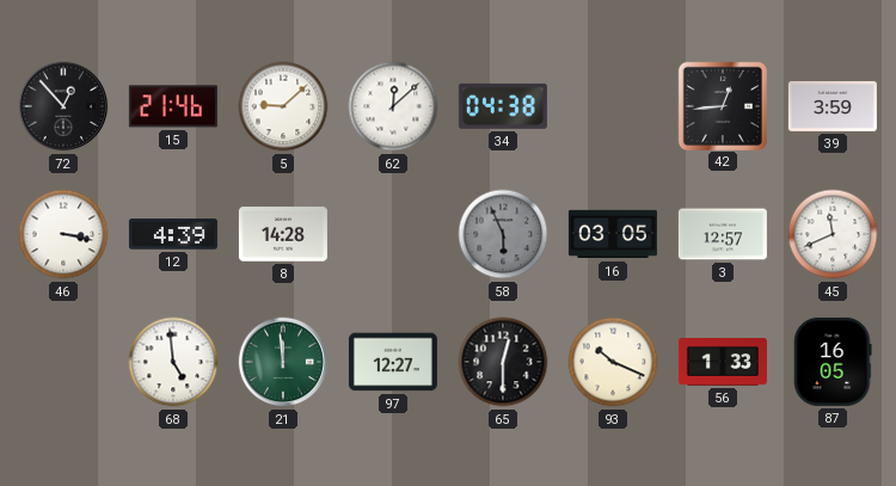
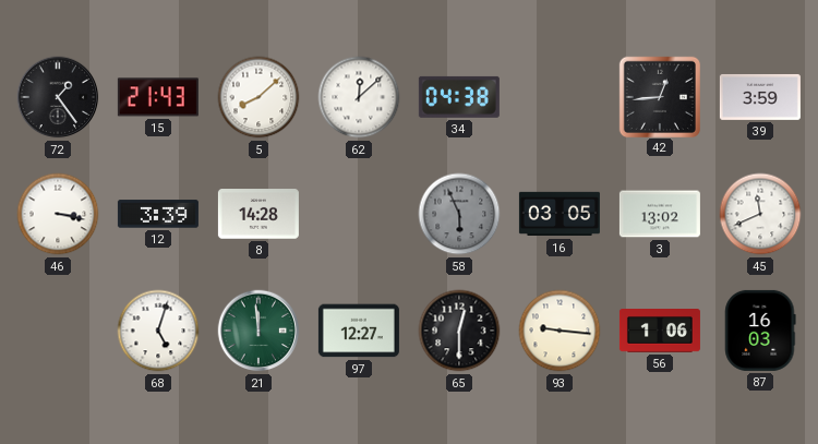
72: 12:53 -> 1:24 (58, 97)
15: 21:46 -> 21:43 (158, 97)
5: 9:08 -> 8:08 (258, 97)
12: 4:39 -> 3:39 (158, 214)
3: 12:57 -> 13:02 (660, 214)
68: 4:59 -> 5:03 (158, 331)
93: 10:19 -> 9:16 (560, 331)
56: 1:33 -> 1:06 (660, 332)
87: 16:05 -> 16:03 (760, 331)
